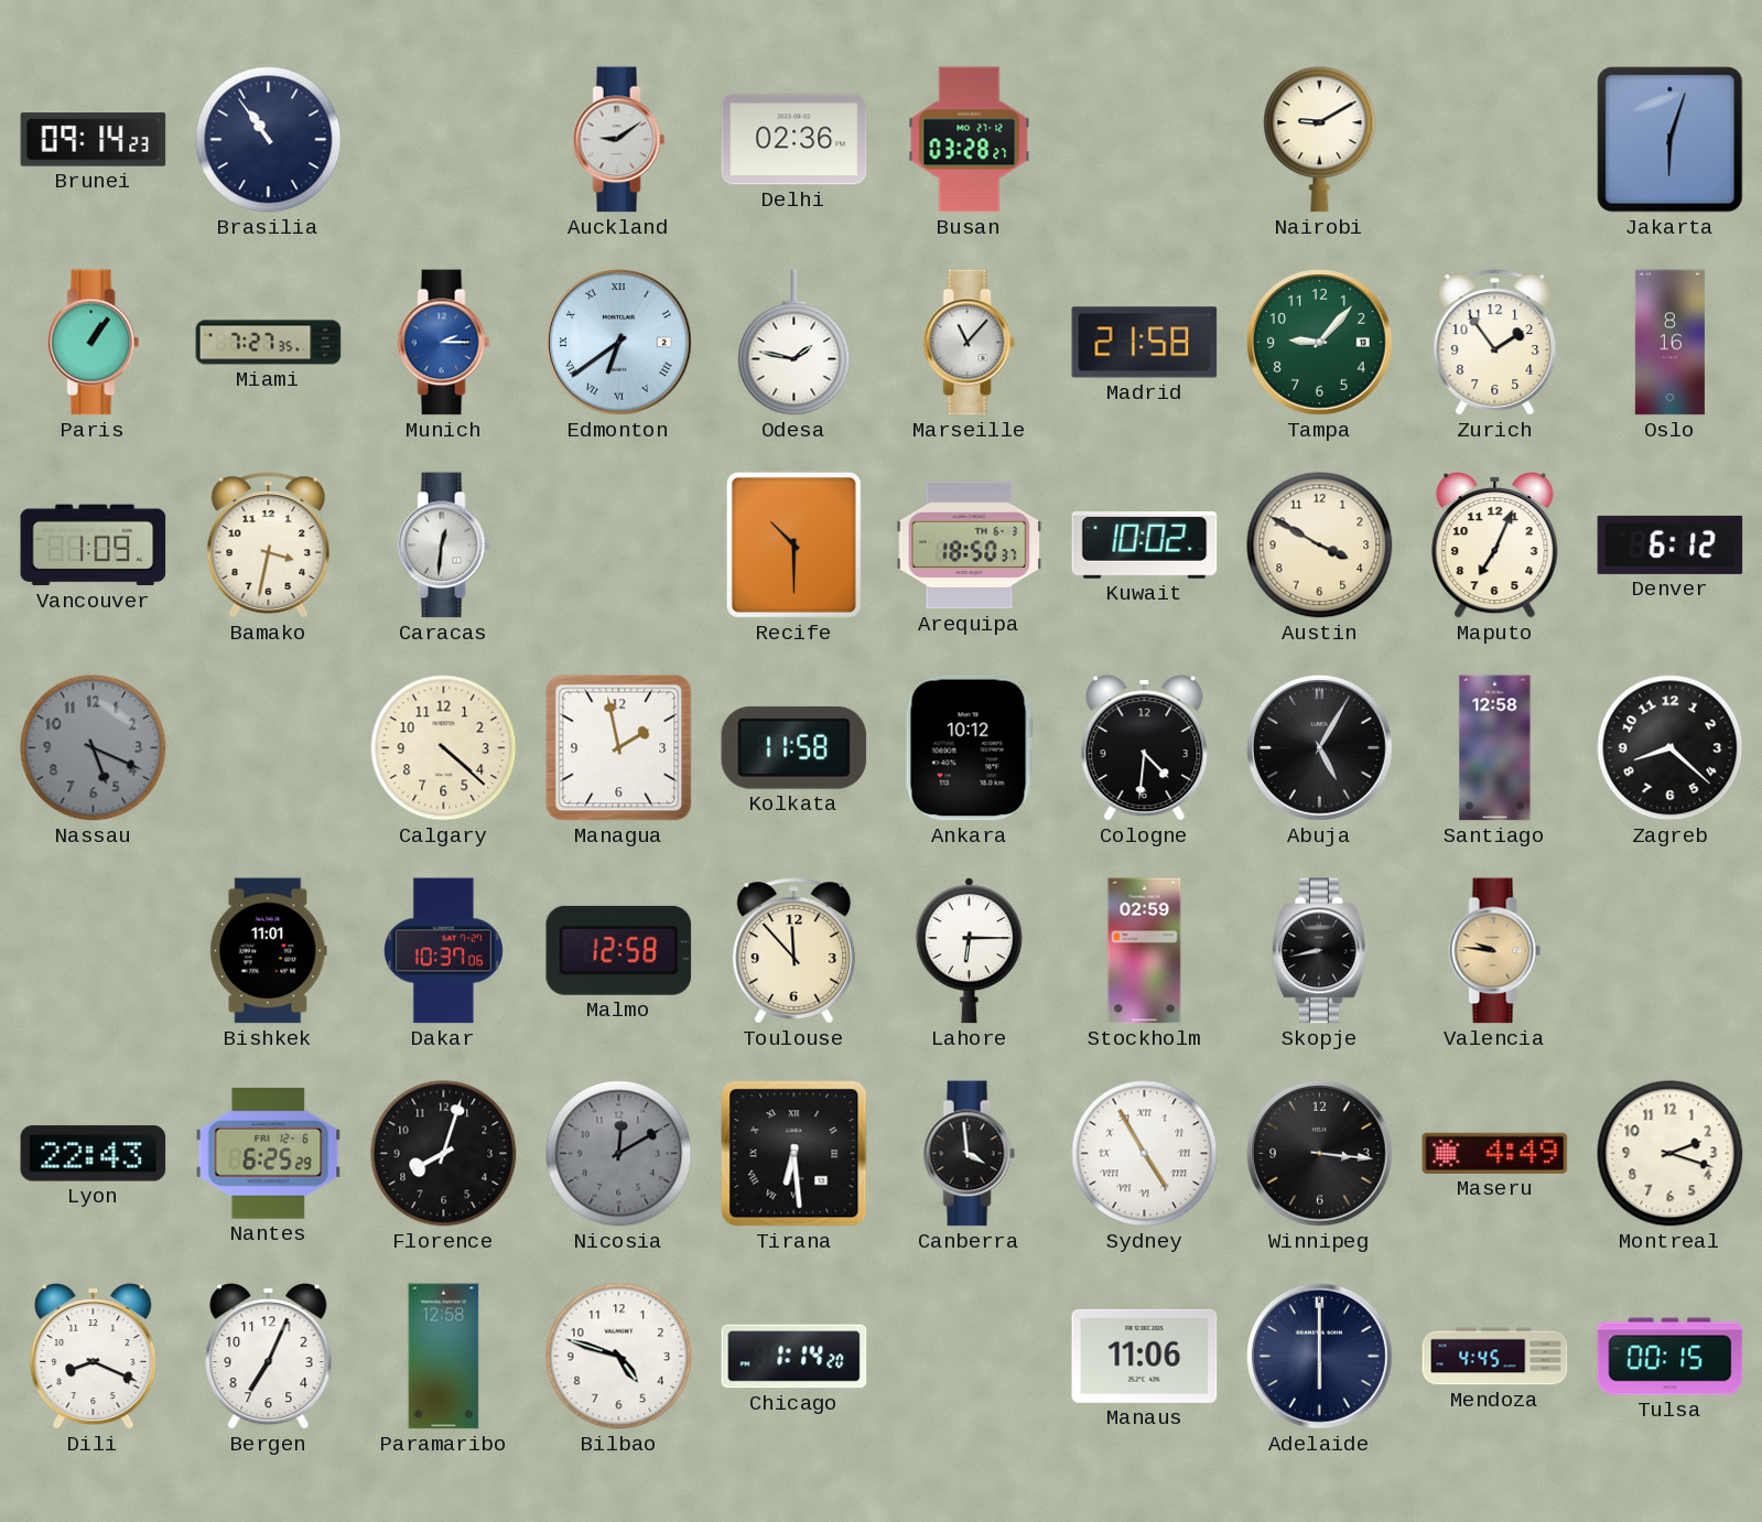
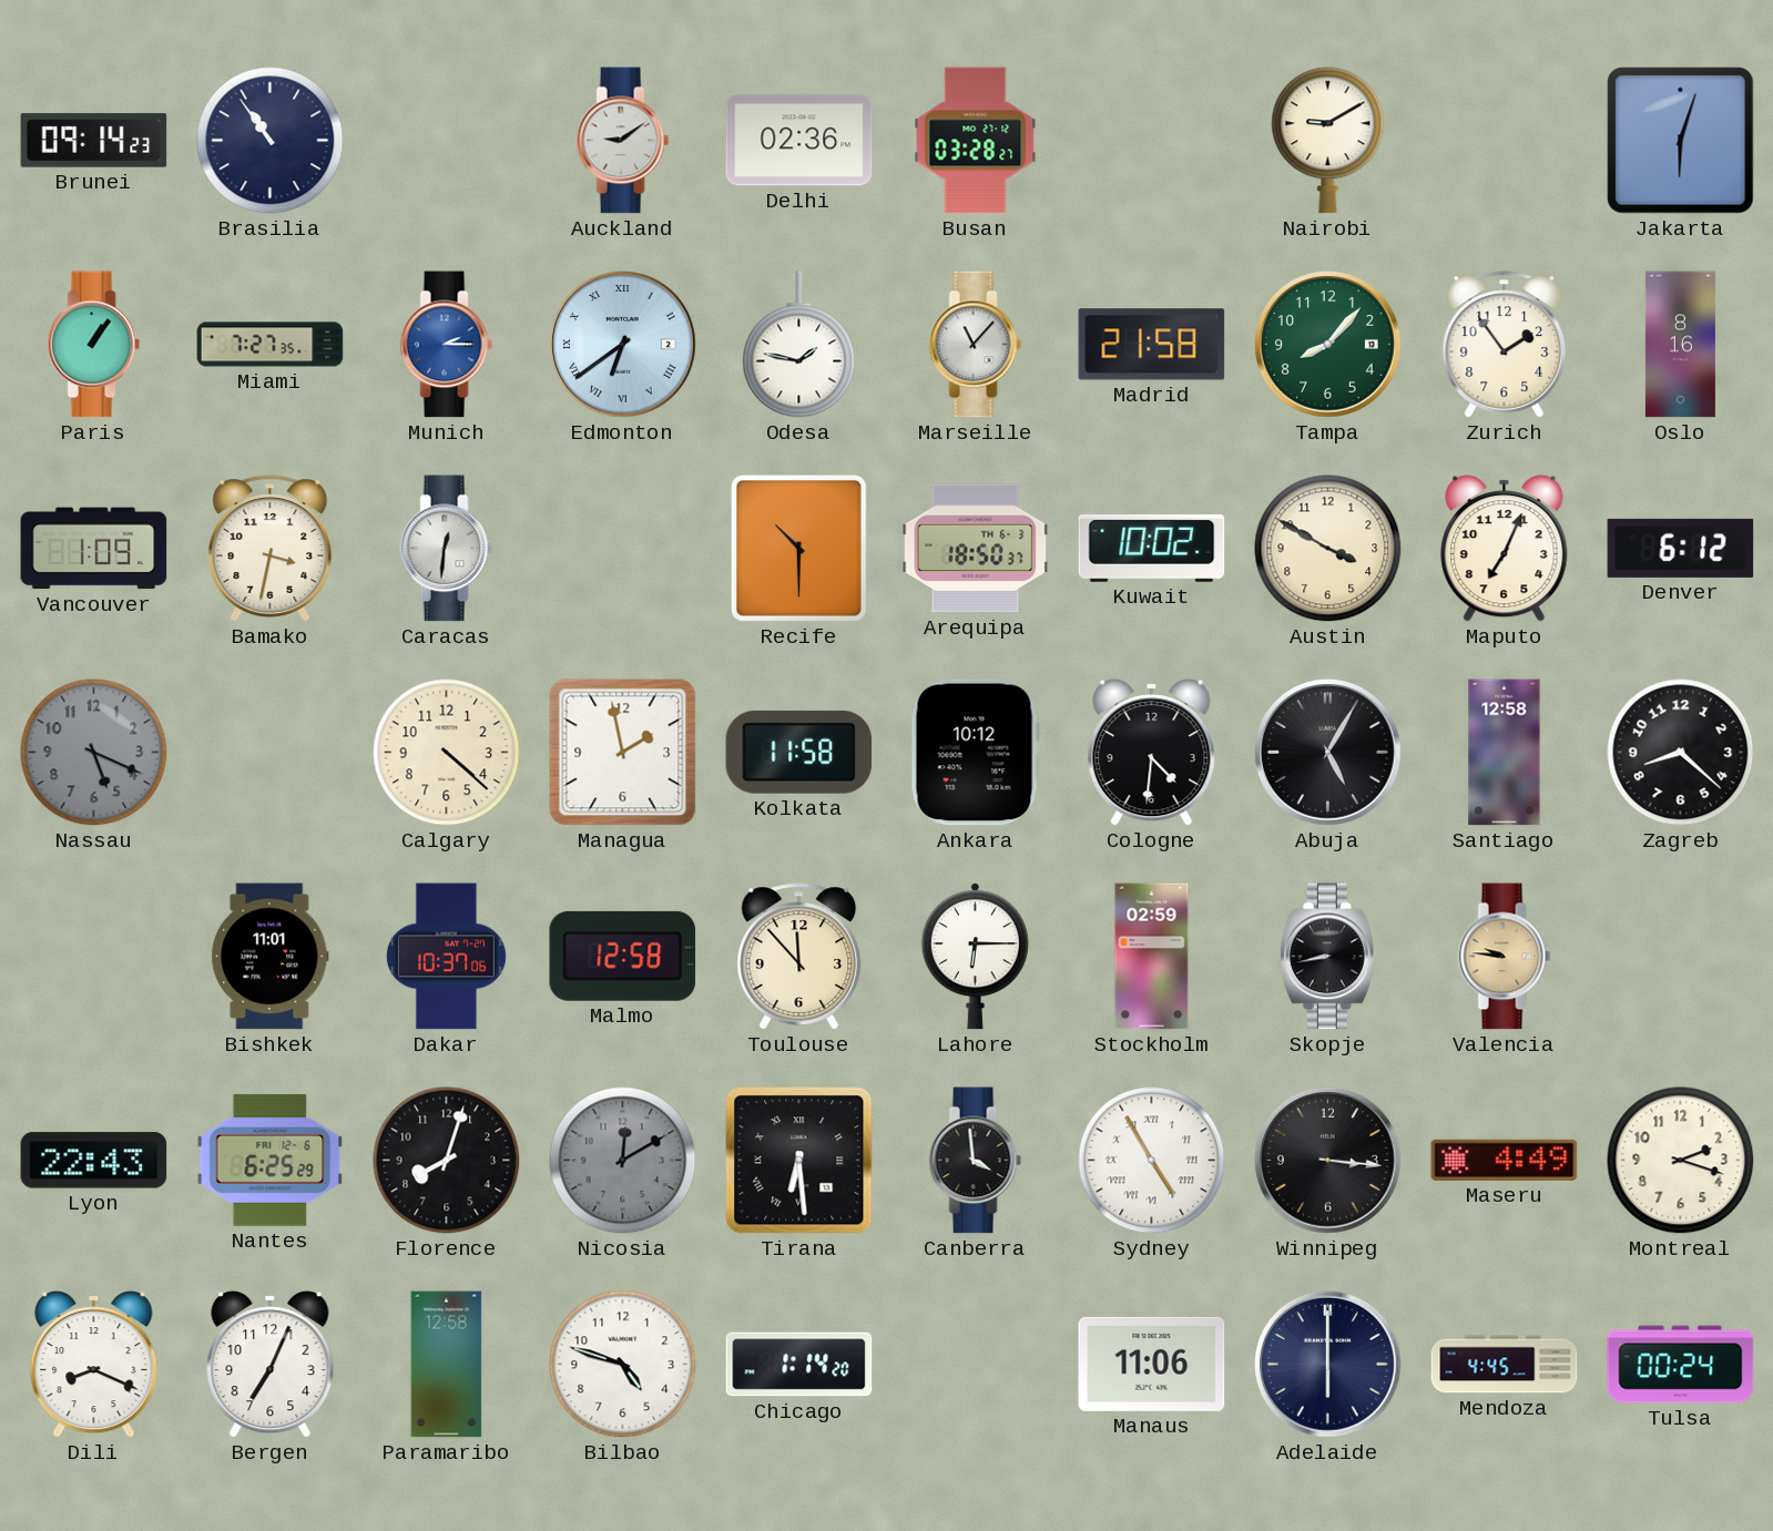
Tampa: 9:07 -> 8:07 (1328, 345)
Tulsa: 00:15 -> 00:24 (1681, 1365)
